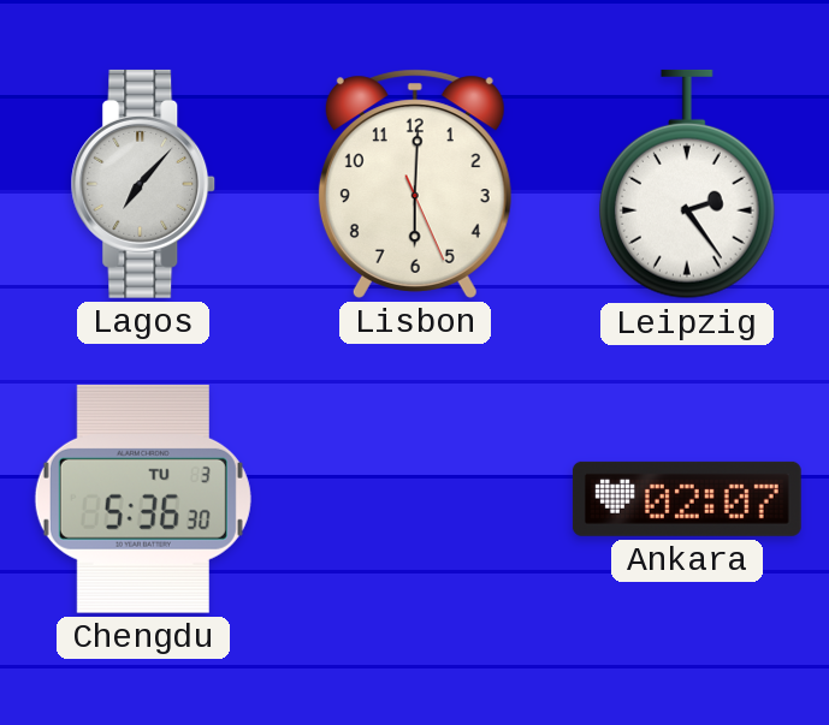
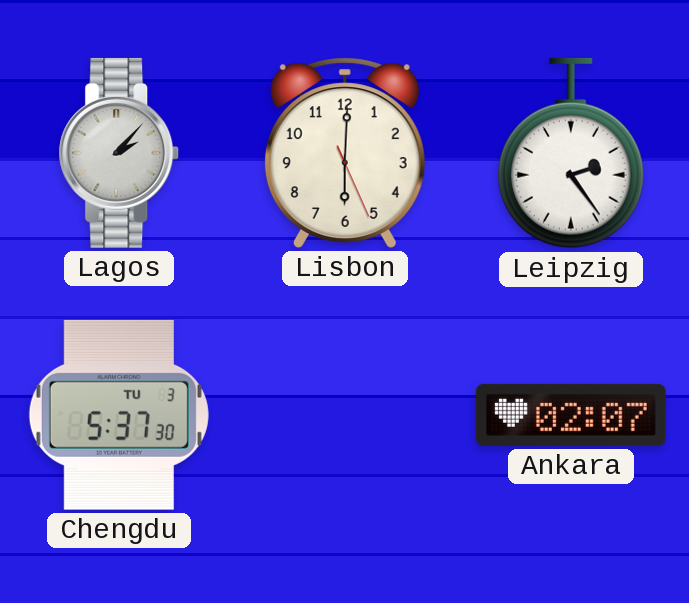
Lagos: 7:07 -> 2:07 (119, 153)
Chengdu: 5:36 -> 5:37 (119, 415)
